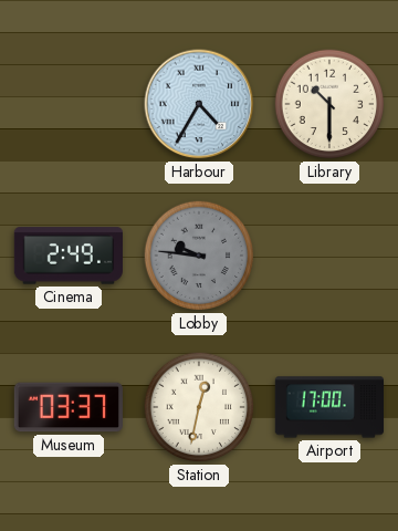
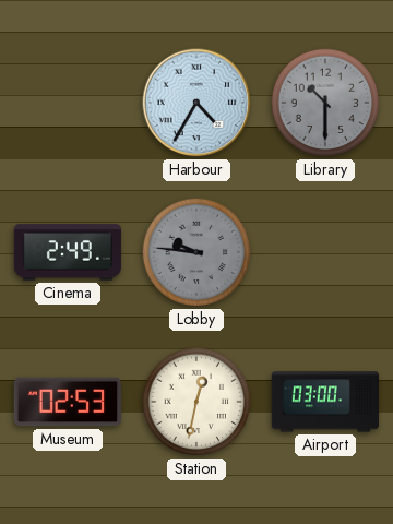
Library dial: cream -> grey (325, 103)
Museum: 03:37 -> 02:53 (68, 402)
Airport: 17:00 -> 03:00 (324, 402)
